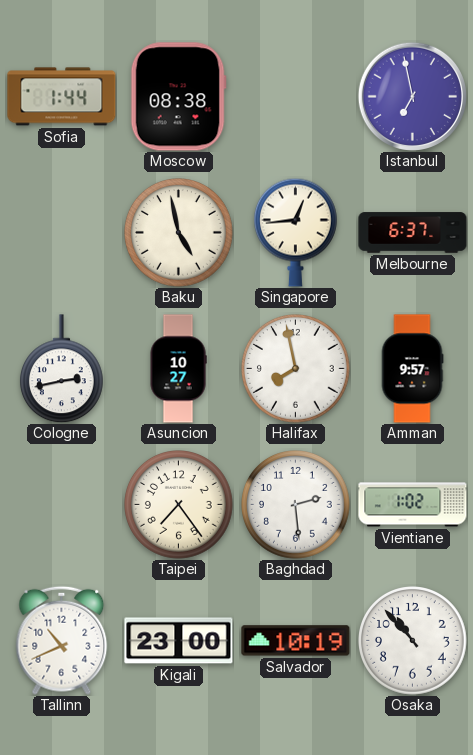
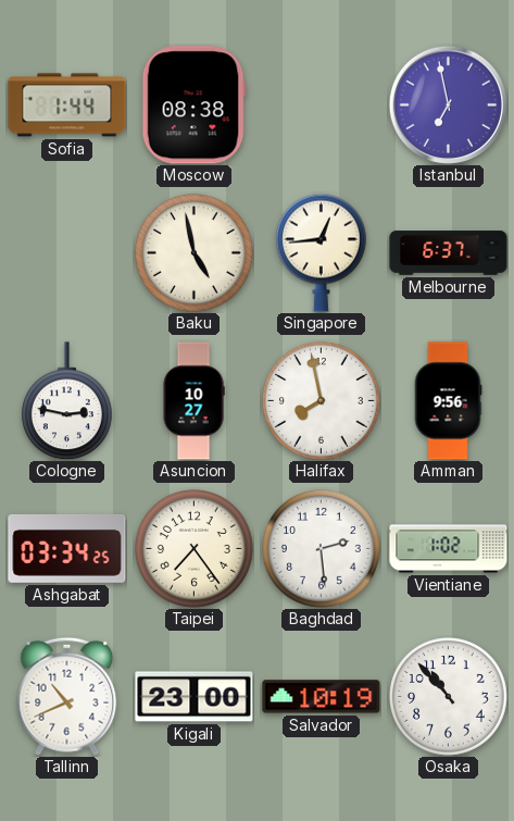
Cologne: 2:43 -> 2:47 (66, 401)
Amman: 9:57 -> 9:56 (448, 401)
Ashgabat: none -> 03:34 (67, 548)
